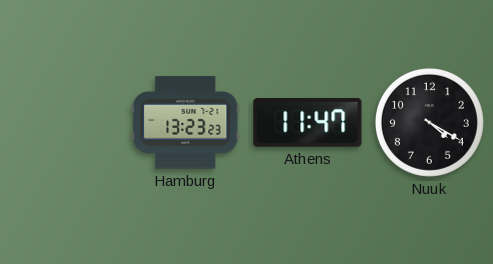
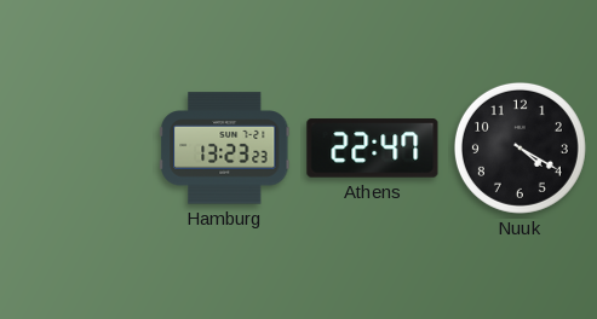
Athens: 11:47 -> 22:47 (373, 149)
